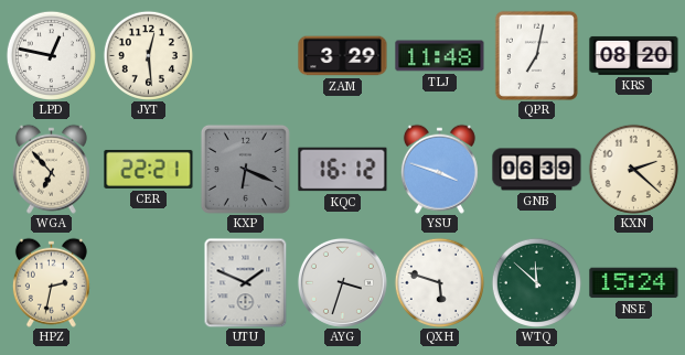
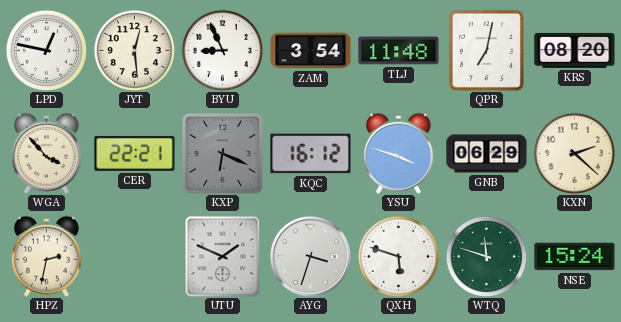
BYU: none -> 8:56 (222, 50)
ZAM: 3:29 -> 3:54 (311, 51)
WGA: 6:53 -> 3:53 (46, 153)
GNB: 06:39 -> 06:29 (487, 154)
WTQ: 11:52 -> 11:48 (486, 256)
